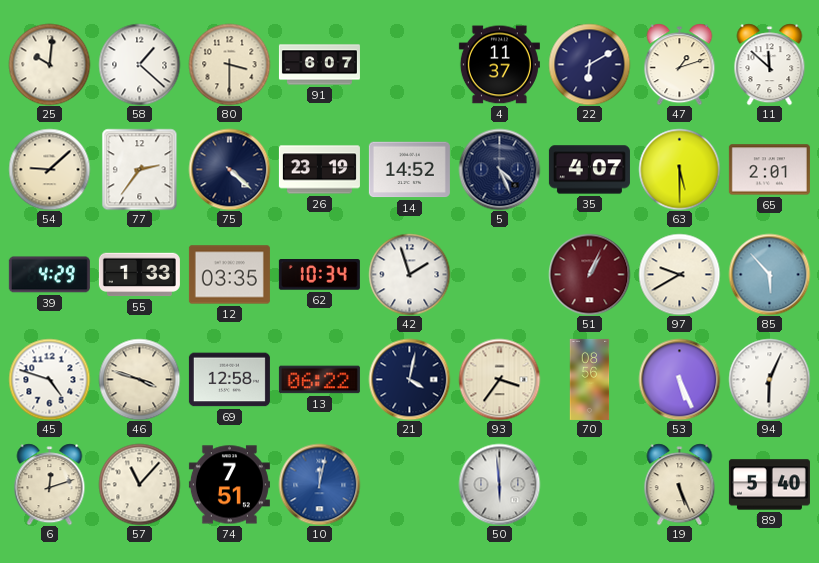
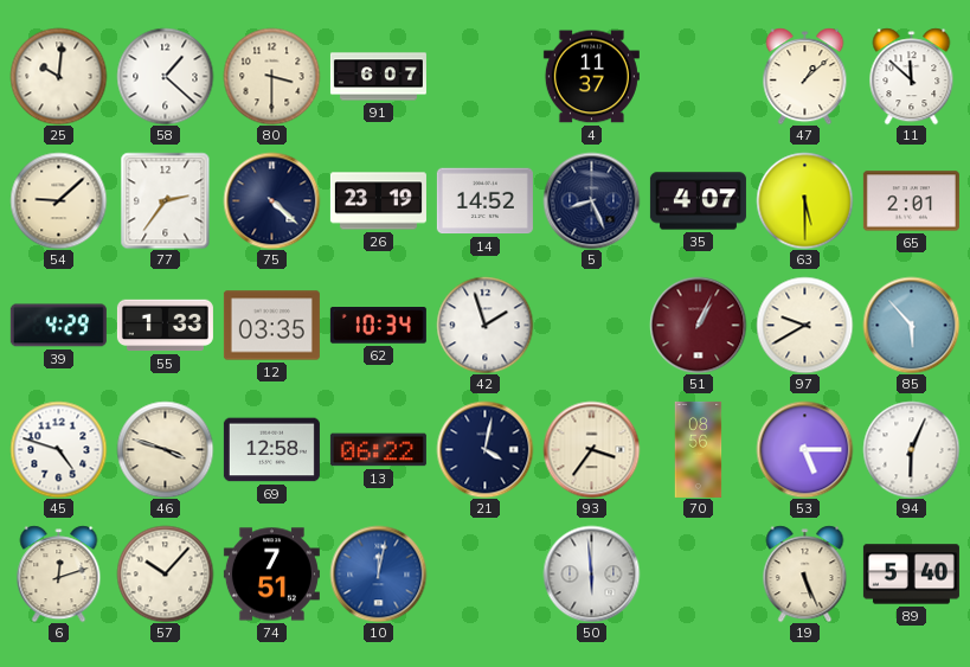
22: 6:10 -> none (589, 64)
47: 1:12 -> 1:08 (805, 76)
5: 4:26 -> 8:26 (591, 200)
53: 5:26 -> 5:15 (804, 449)
57: 11:07 -> 10:07 (165, 573)
